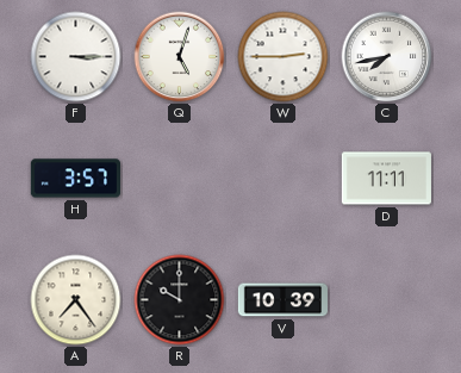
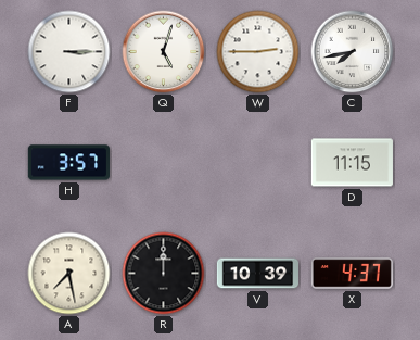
D: 11:11 -> 11:15 (352, 163)
A: 7:24 -> 7:28 (69, 274)
R: 10:00 -> 12:00 (164, 274)
X: none -> 4:37 (352, 274)
